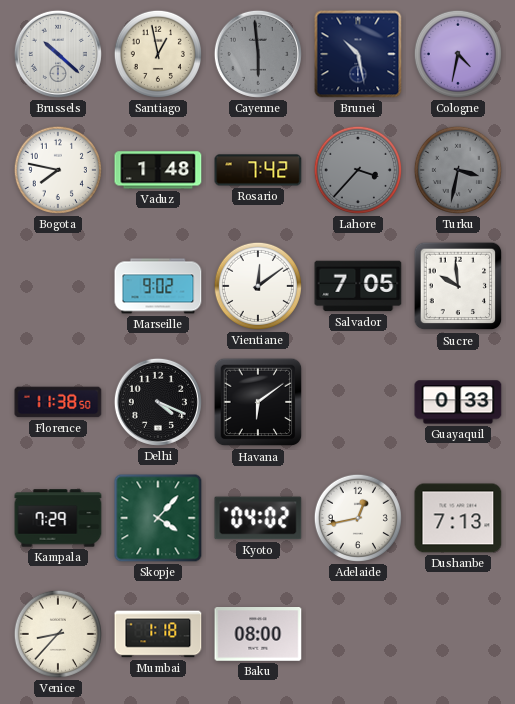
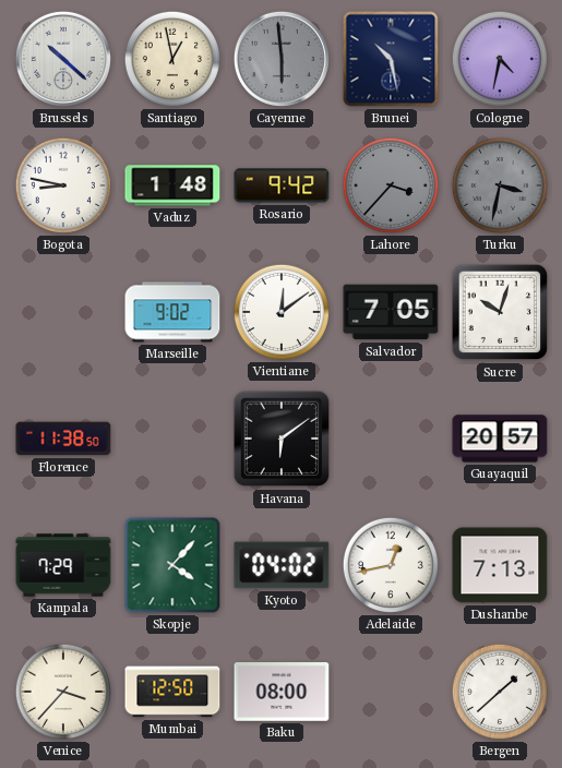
Bogota: 7:47 -> 8:47 (63, 185)
Rosario: 7:42 -> 9:42 (282, 185)
Sucre: 9:59 -> 10:03 (500, 312)
Delhi: 4:19 -> none (158, 402)
Guayaquil: 0:33 -> 20:57 (500, 439)
Venice: 8:37 -> 3:37 (63, 692)
Mumbai: 1:18 -> 12:50 (172, 692)
Bergen: none -> 1:38 (500, 692)
